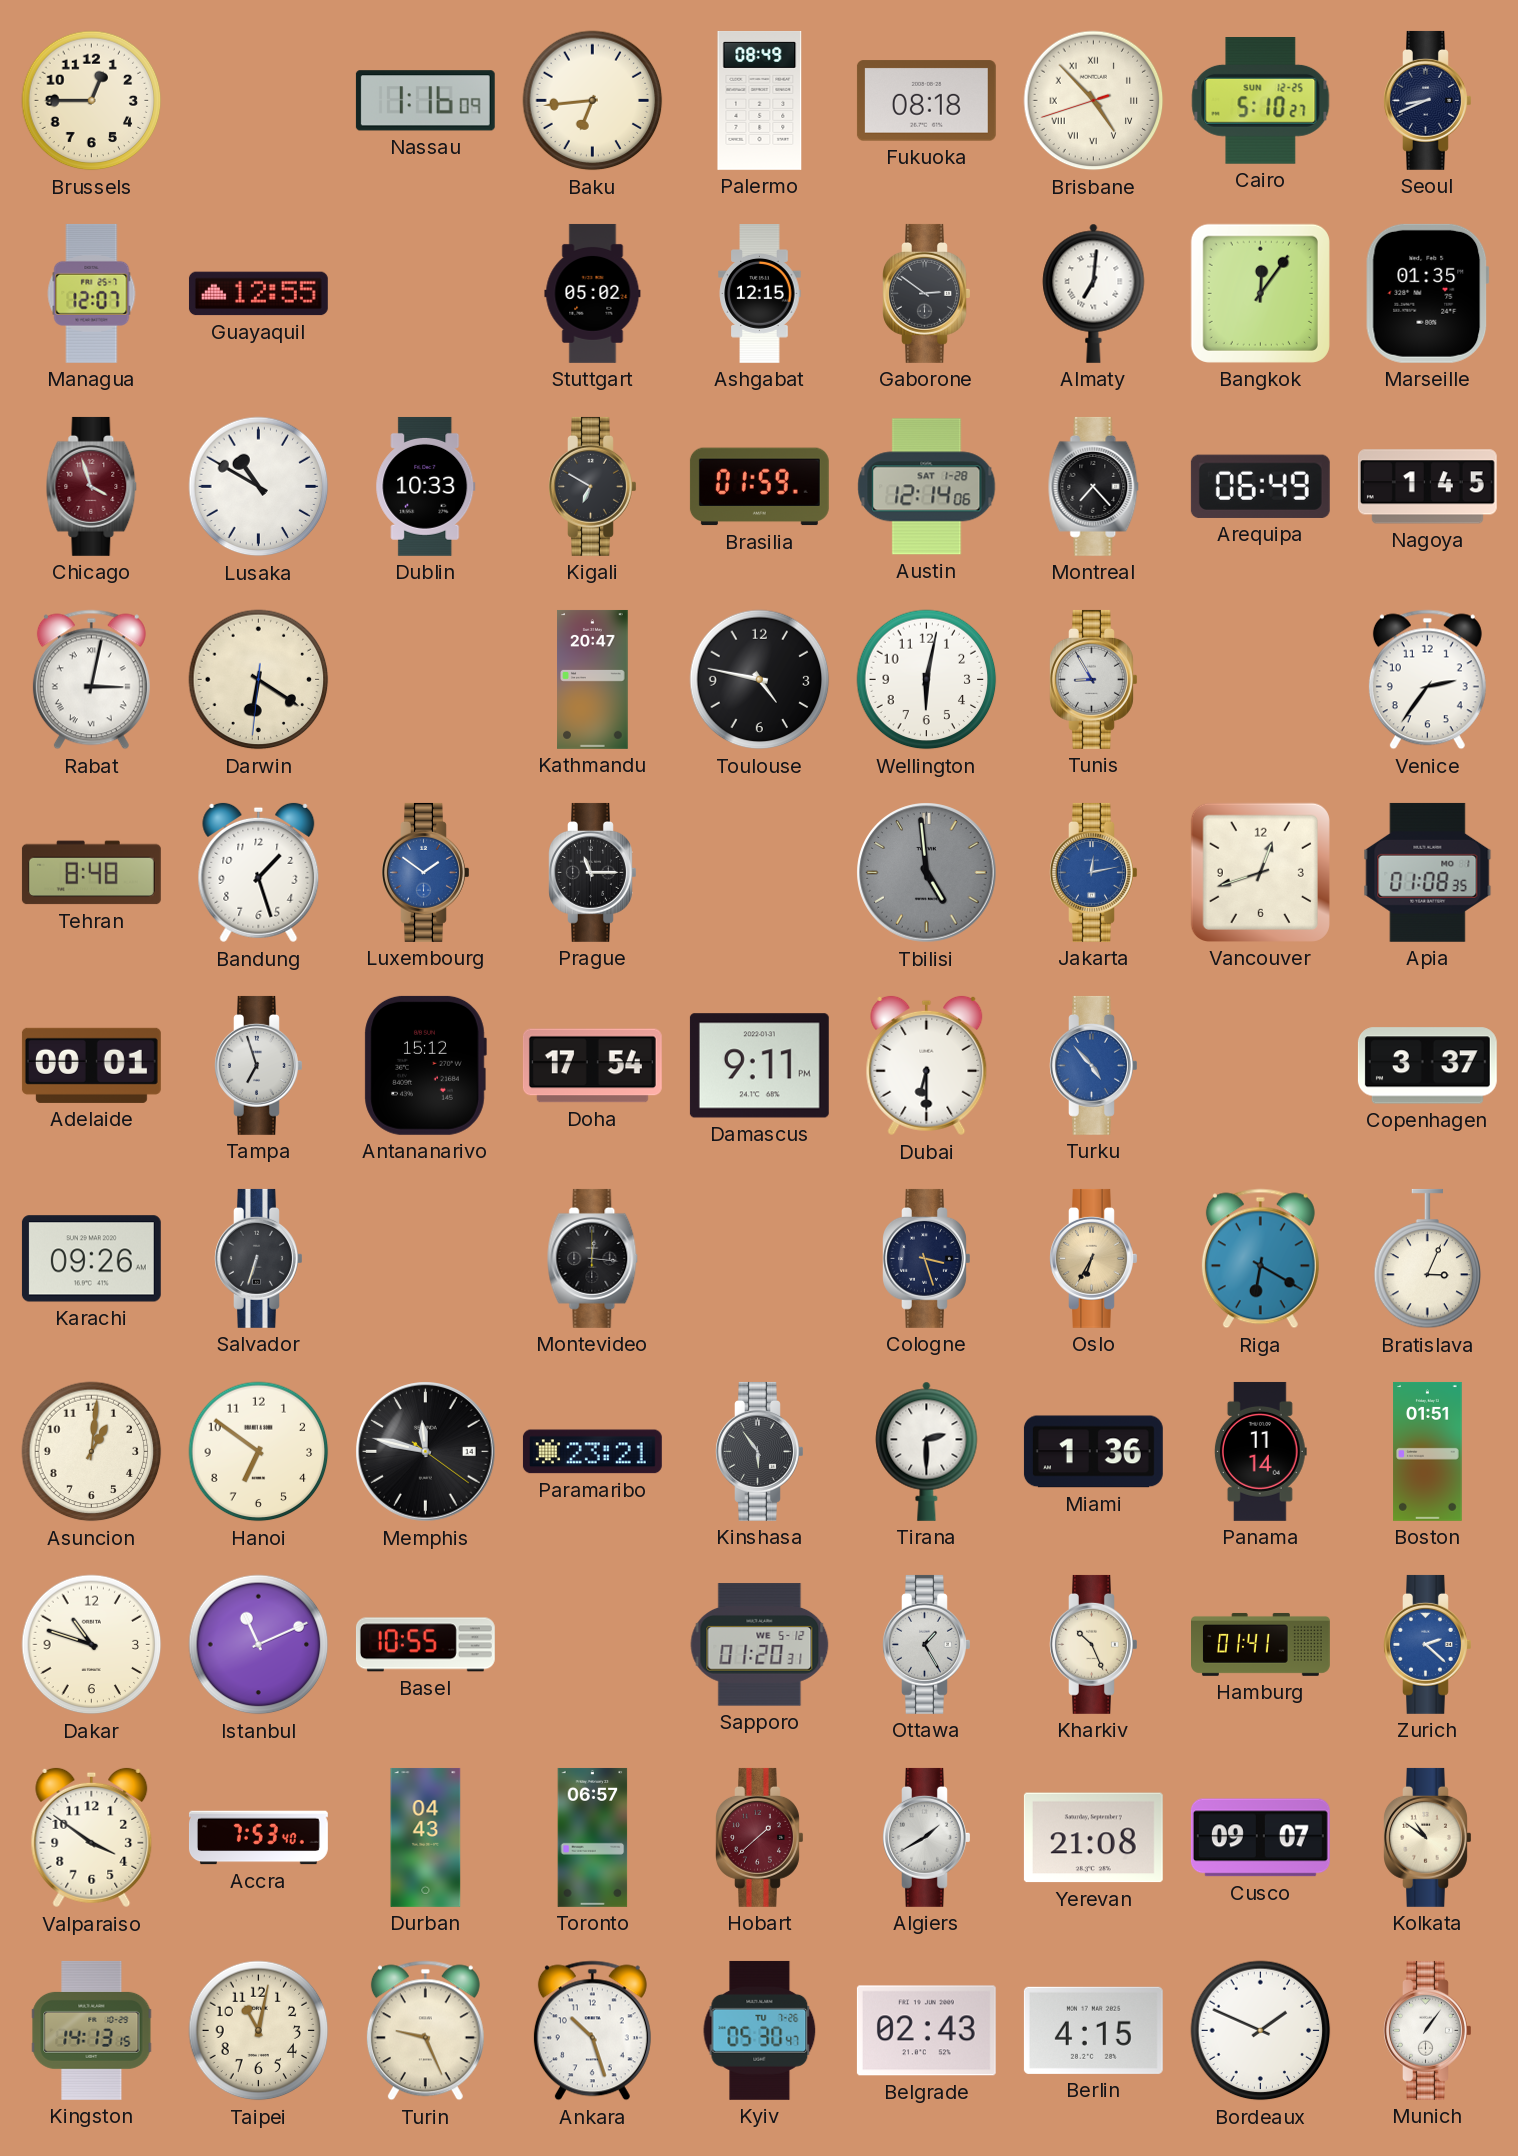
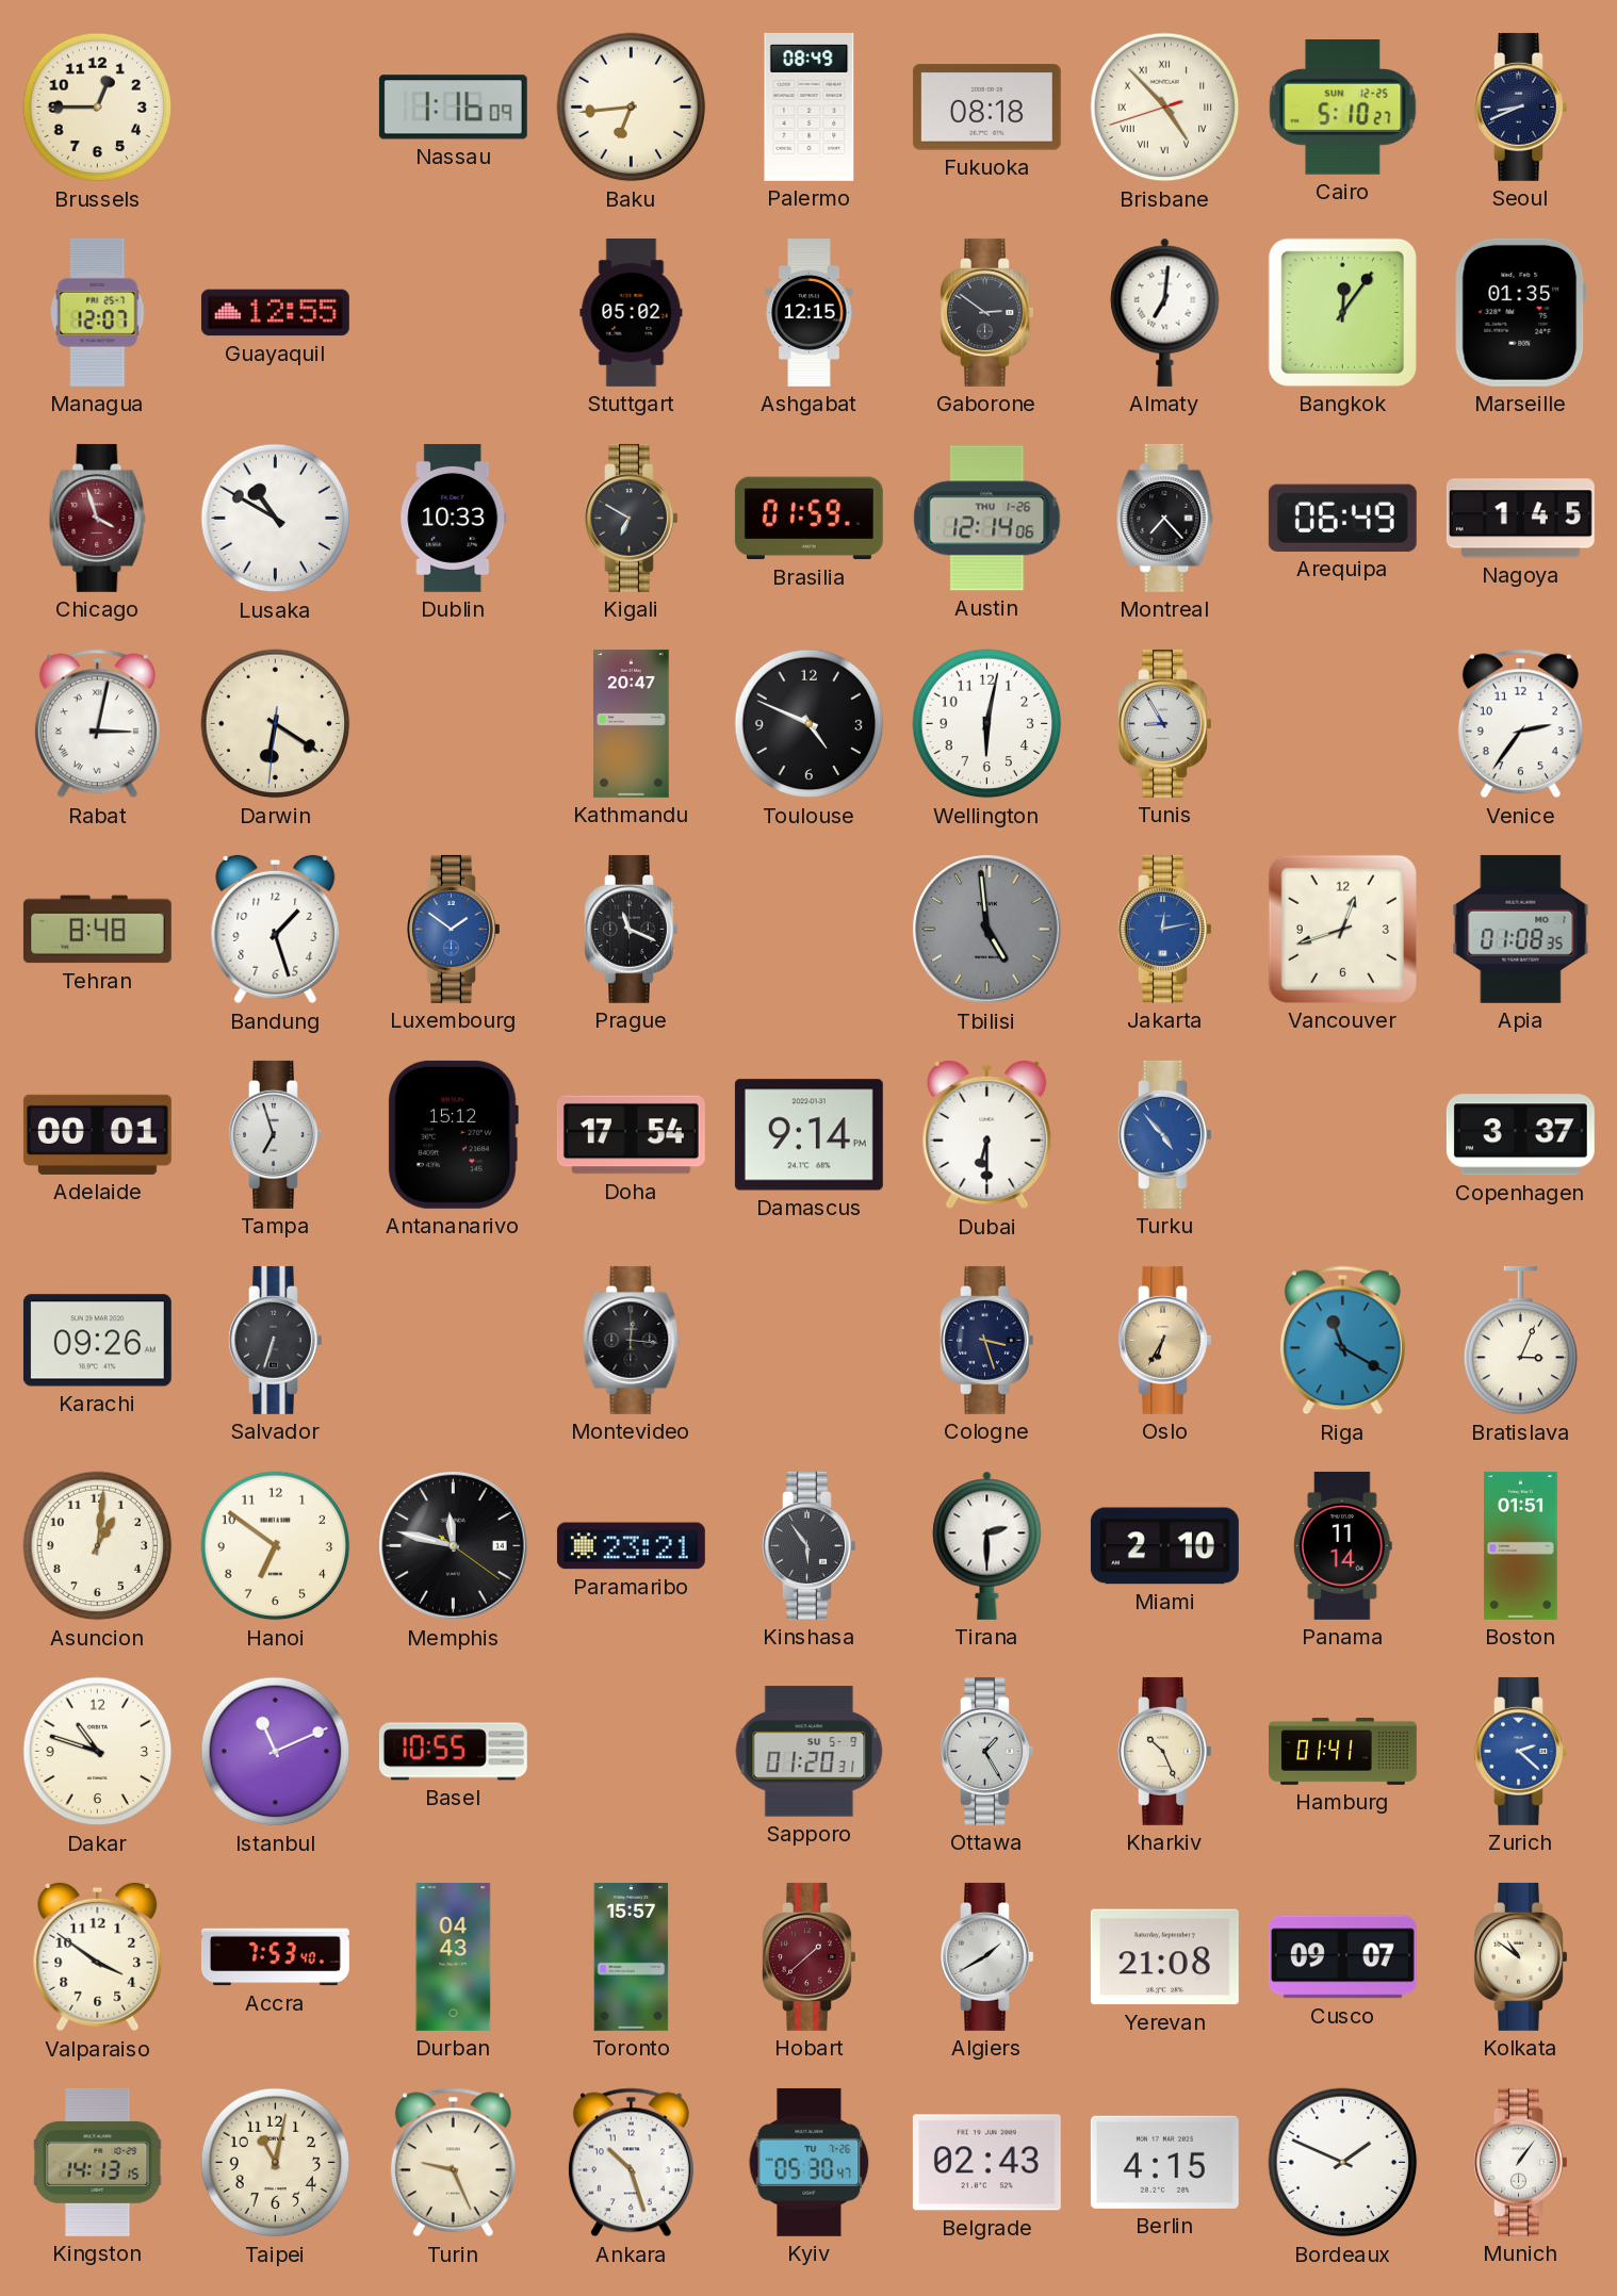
Austin date: SAT 1-28 -> THU 1-26 (987, 519)
Toulouse: 4:47 -> 4:49 (810, 724)
Prague: 11:15 -> 11:19 (632, 929)
Damascus: 9:11 -> 9:14 (808, 1135)
Riga: 6:20 -> 11:20 (1342, 1341)
Miami: 1:36 -> 2:10 (1164, 1546)
Sapporo date: WE 5-12 -> SU 5-9 (810, 1752)
Toronto: 06:57 -> 15:57 (632, 1956)
